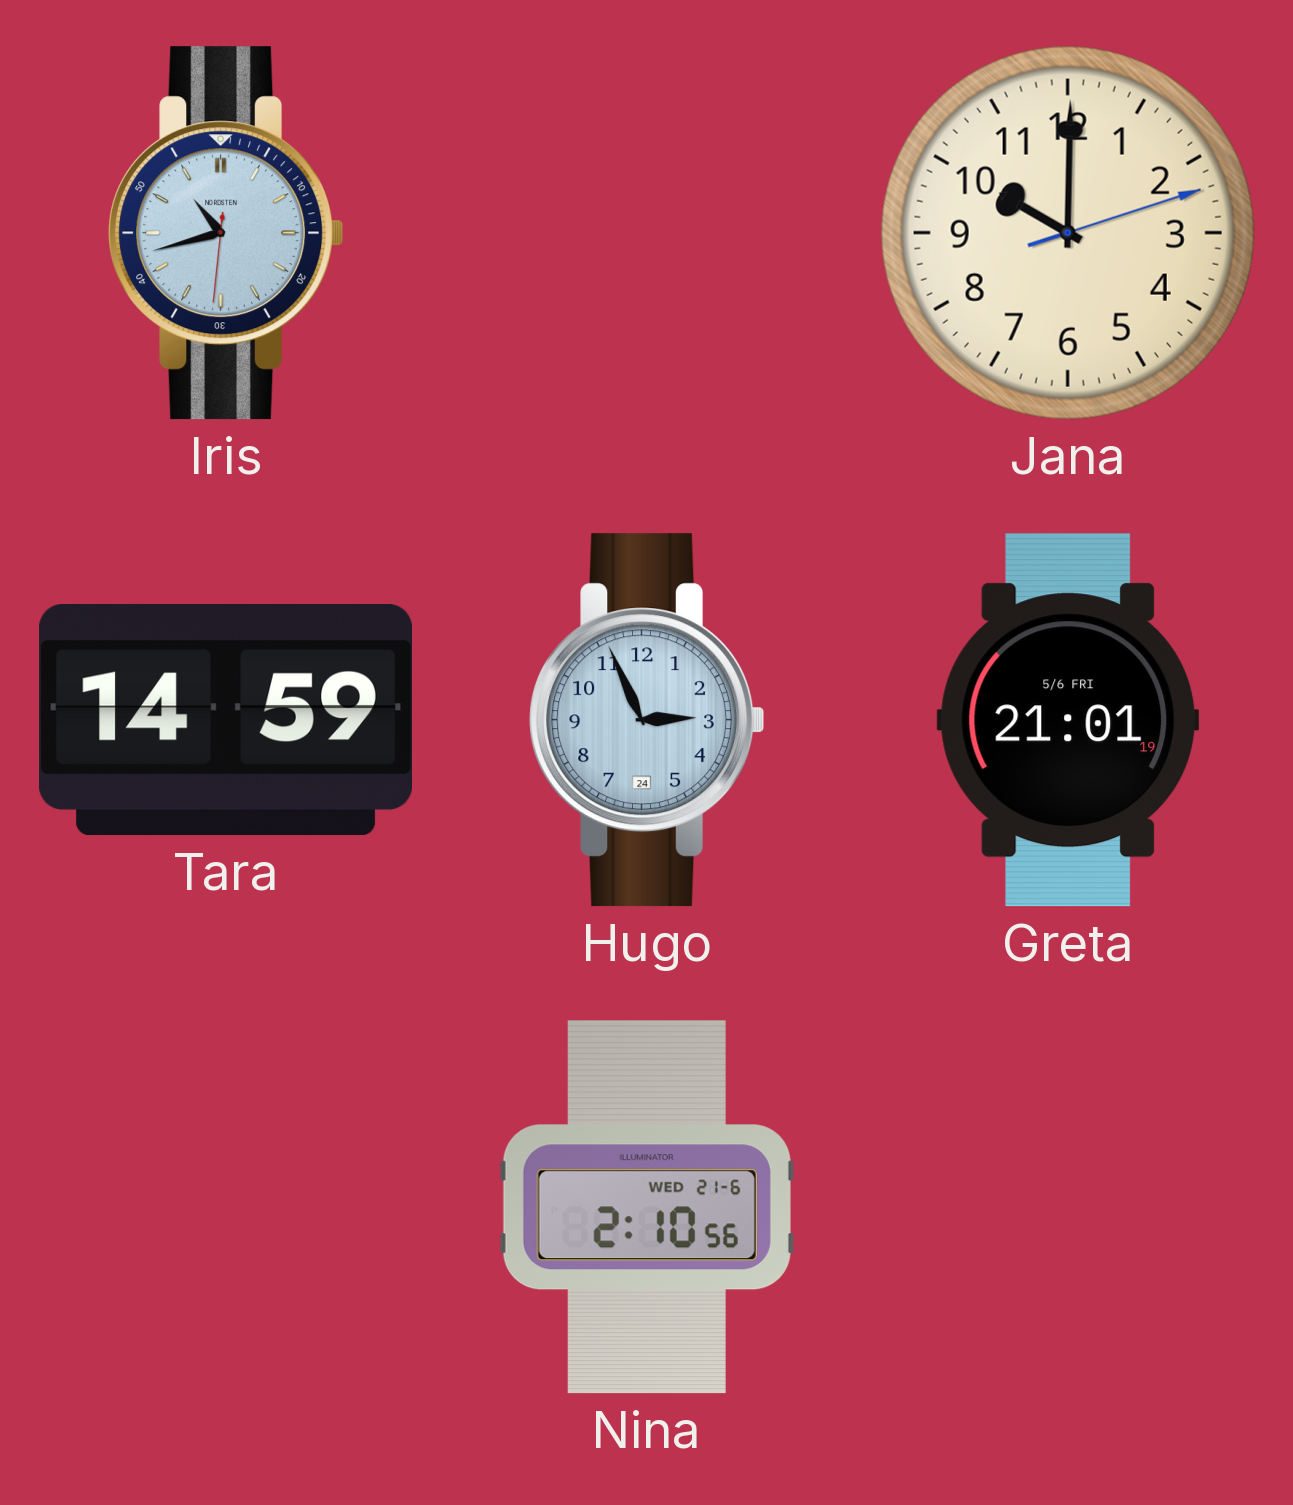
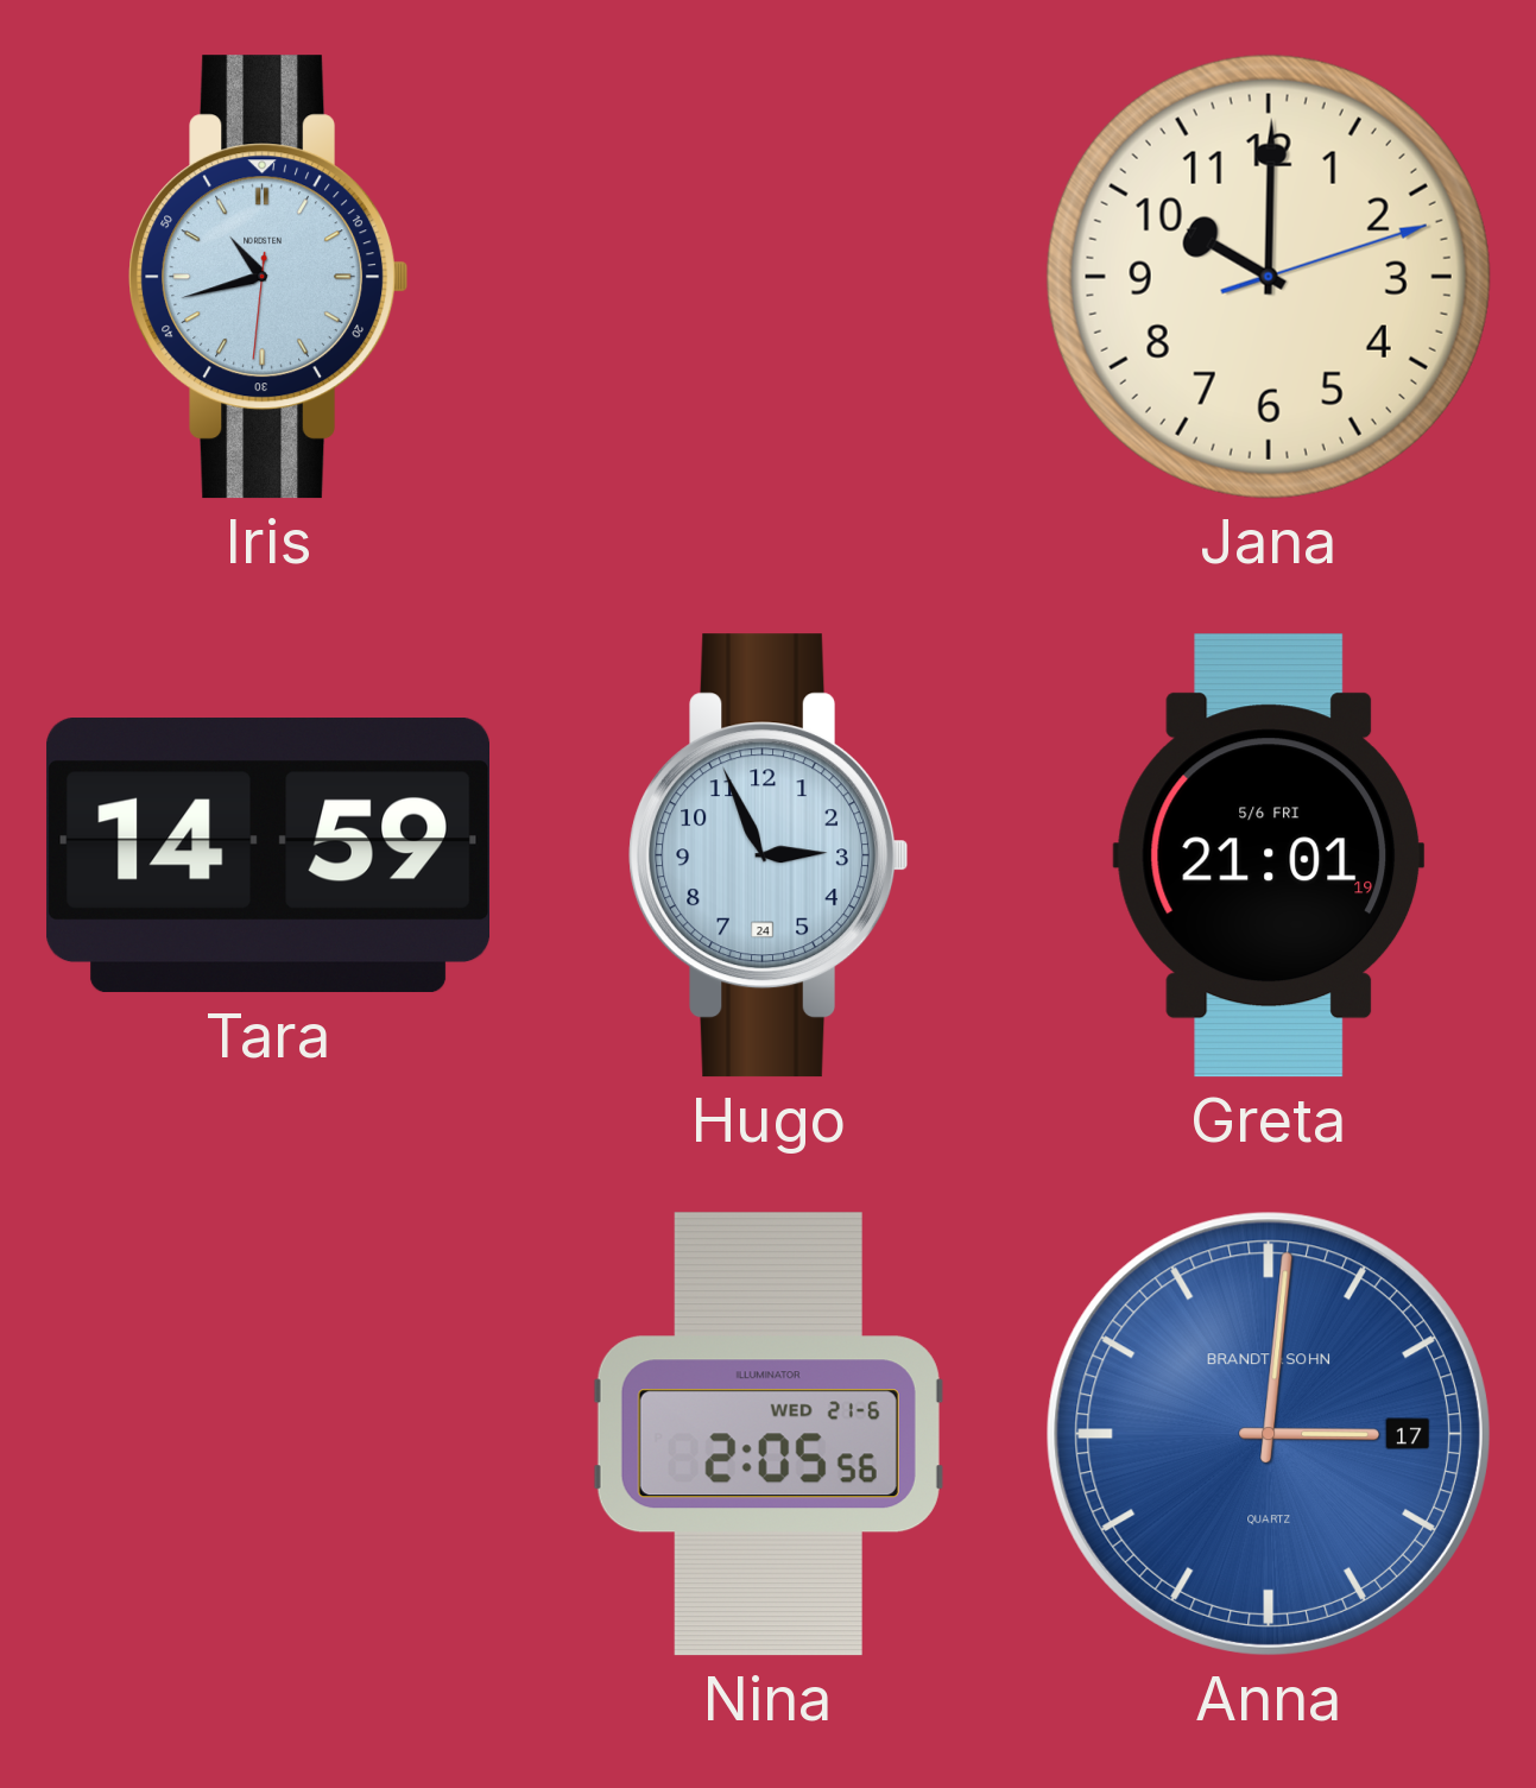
Nina: 2:10 -> 2:05 (769, 1434)
Anna: none -> 3:01 (1269, 1434)
